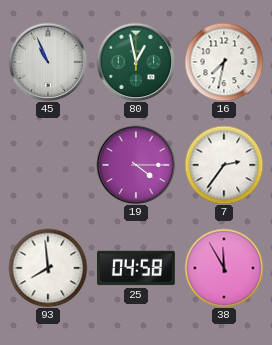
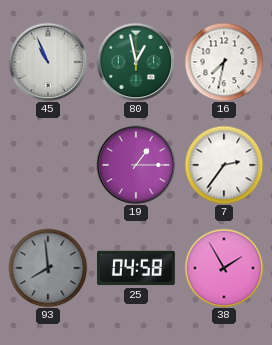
19: 4:15 -> 1:15 (136, 165)
93 dial: white -> grey (48, 268)
38: 11:55 -> 1:55 (224, 268)
